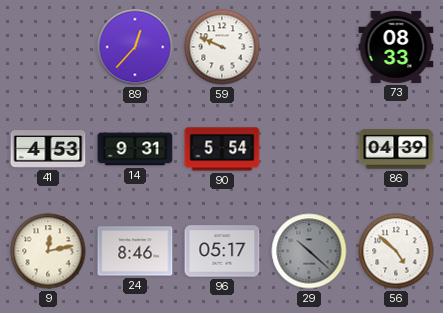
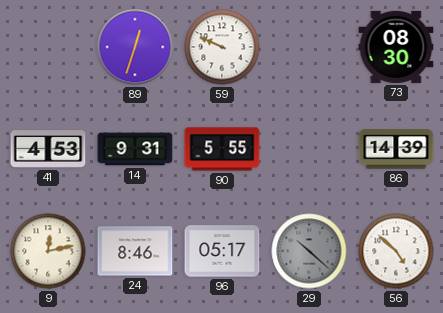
89: 12:37 -> 12:33 (135, 47)
73: 08:33 -> 08:30 (396, 47)
90: 5:54 -> 5:55 (222, 149)
86: 04:39 -> 14:39 (396, 149)
